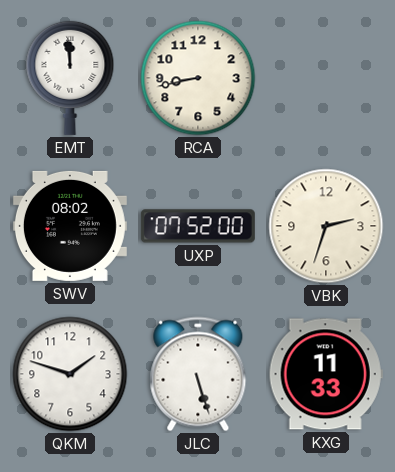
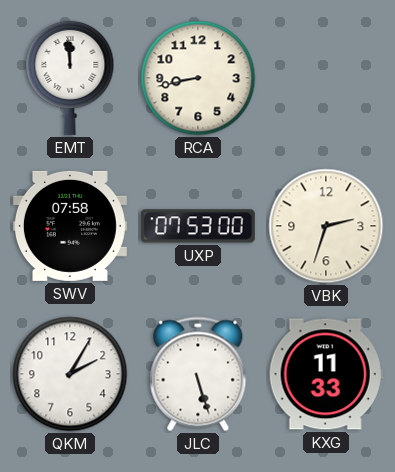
SWV: 08:02 -> 07:58 (70, 226)
UXP: 07:52 -> 07:53 (198, 226)
QKM: 1:48 -> 2:05 (70, 374)
